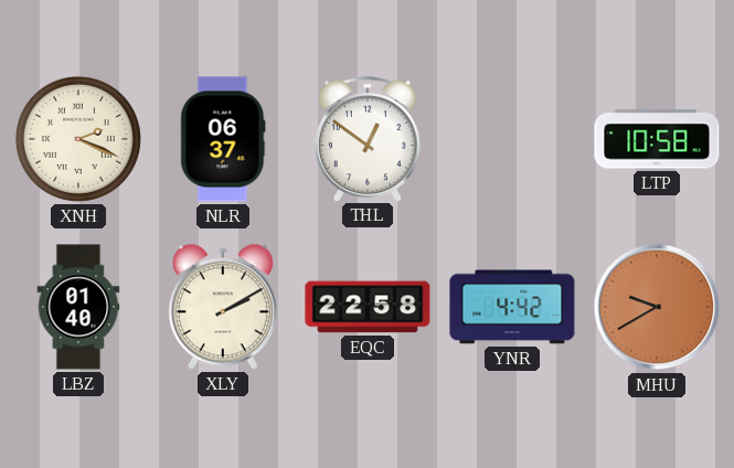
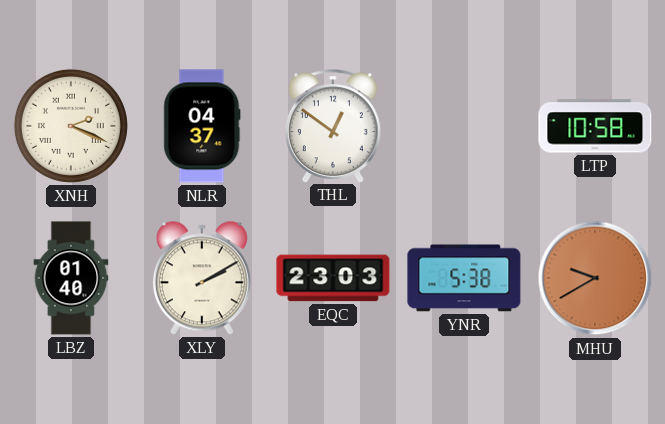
NLR: 06:37 -> 04:37 (202, 126)
EQC: 22:58 -> 23:03 (333, 278)
YNR: 4:42 -> 5:38 (464, 278)
